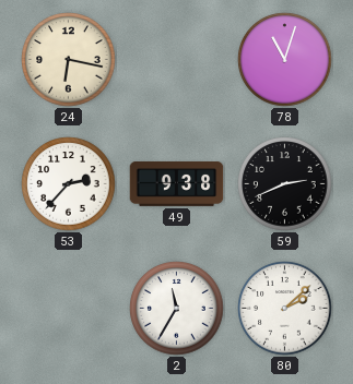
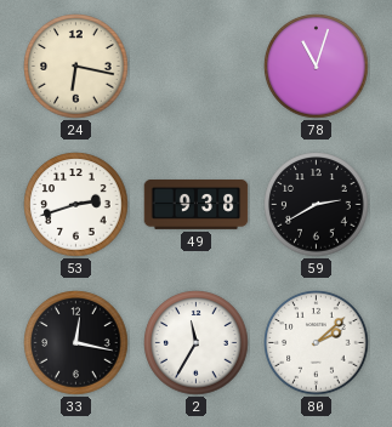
53: 2:37 -> 2:42 (76, 205)
59: 2:41 -> 2:40 (317, 205)
33: none -> 12:17 (76, 343)
